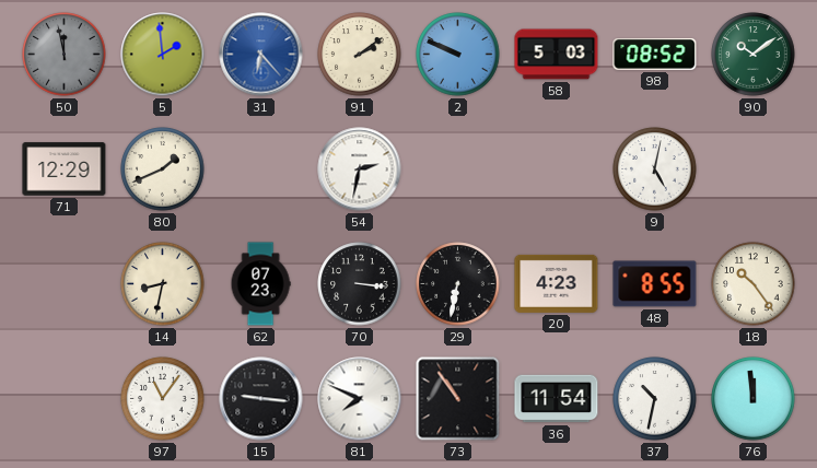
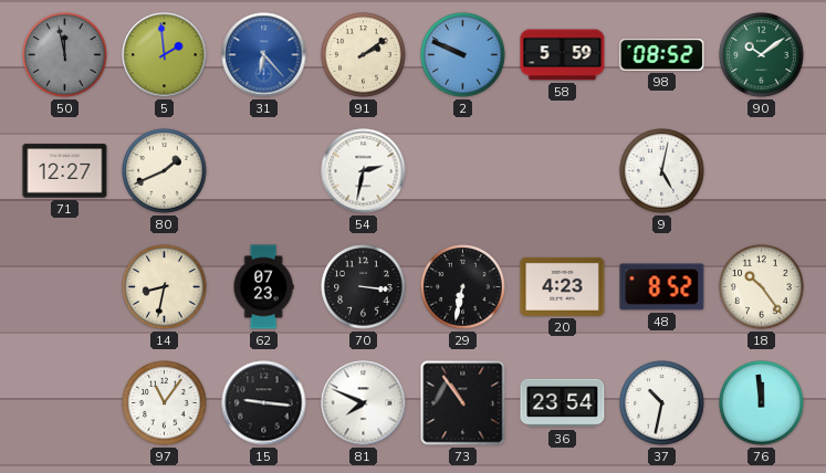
58: 5:03 -> 5:59 (563, 55)
71: 12:29 -> 12:27 (65, 171)
48: 8:55 -> 8:52 (662, 287)
36: 11:54 -> 23:54 (563, 403)
